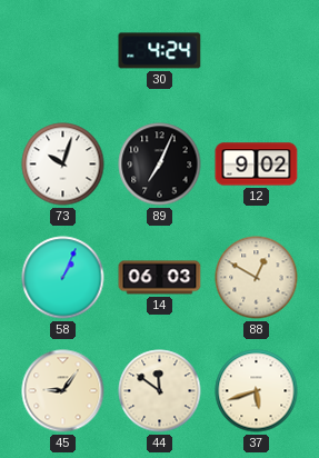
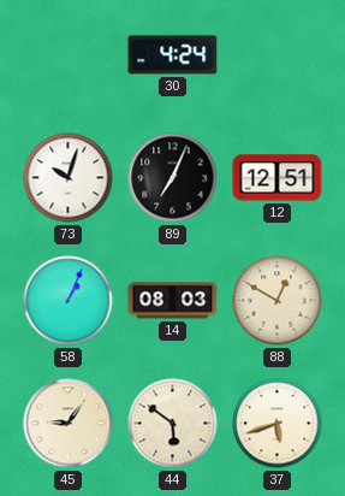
12: 9:02 -> 12:51 (278, 178)
14: 06:03 -> 08:03 (173, 301)
44: 11:51 -> 5:51 (173, 424)
